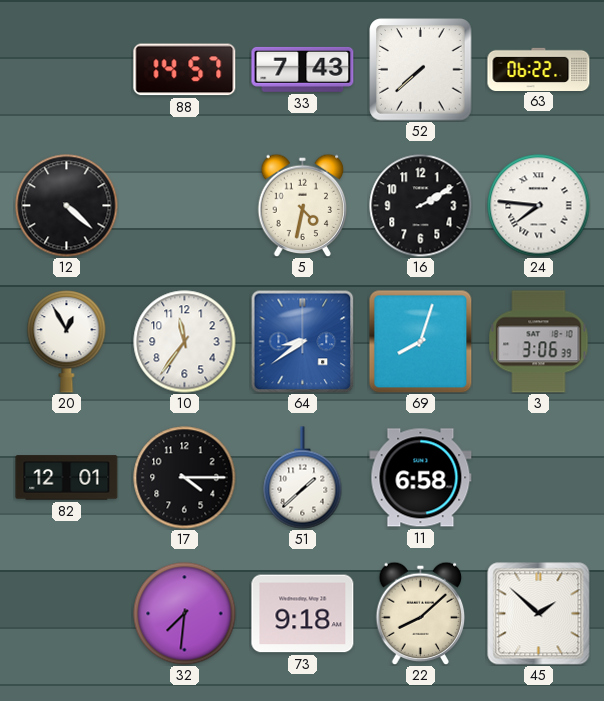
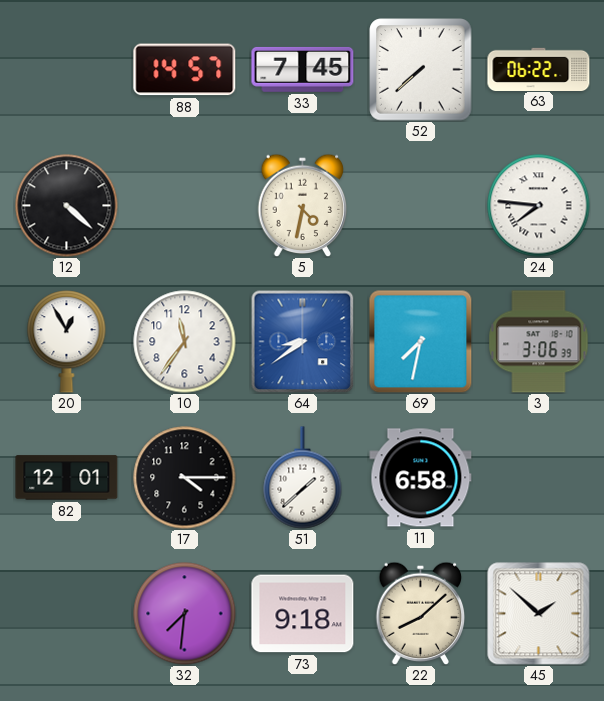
33: 7:43 -> 7:45 (303, 69)
16: 2:10 -> none (421, 206)
69: 8:03 -> 7:32 (421, 342)
